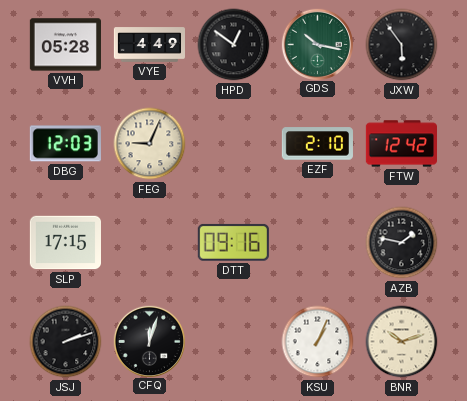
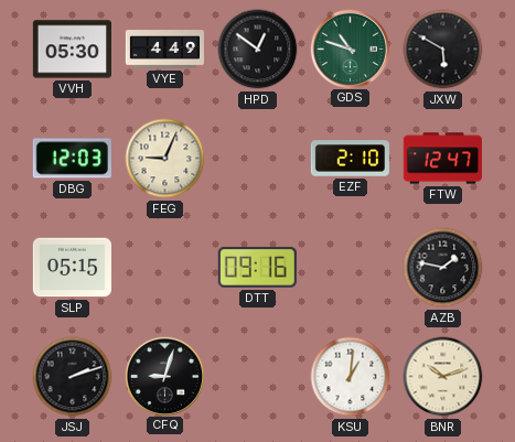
VVH: 05:28 -> 05:30 (72, 50)
GDS: 10:17 -> 10:48 (350, 48)
JXW: 5:54 -> 5:50 (443, 50)
FTW: 12:42 -> 12:47 (442, 159)
SLP: 17:15 -> 05:15 (72, 268)
CFQ: 12:03 -> 9:03 (164, 376)
KSU: 1:04 -> 1:01 (351, 377)
